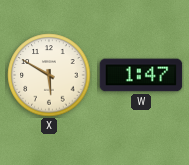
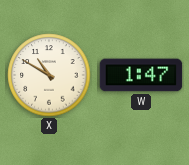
X: 5:50 -> 10:50 (49, 75)
